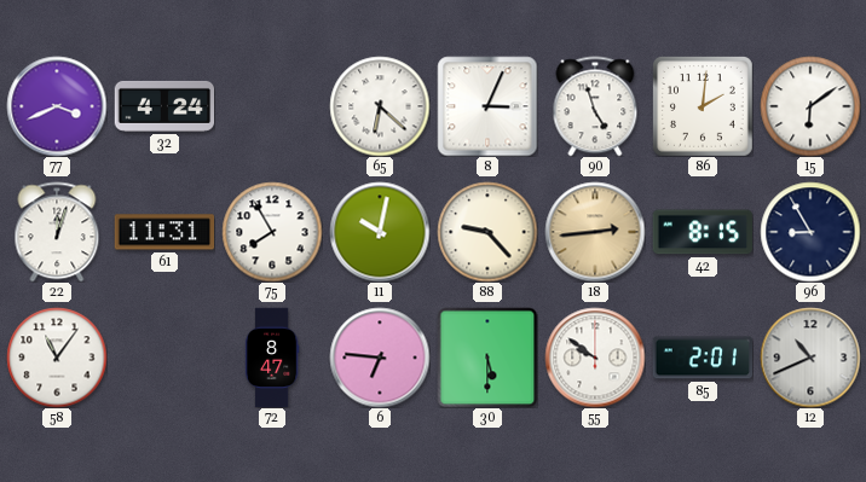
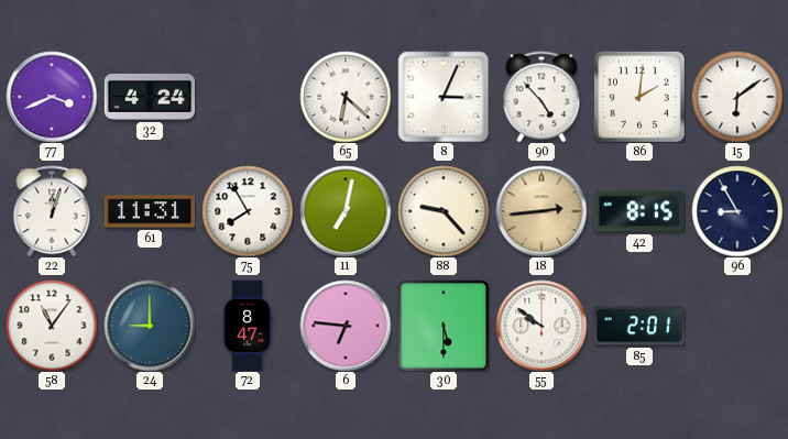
90: 4:57 -> 4:53 (541, 97)
11: 10:02 -> 7:02 (346, 211)
24: none -> 9:00 (150, 326)
12: 10:41 -> none (810, 358)
